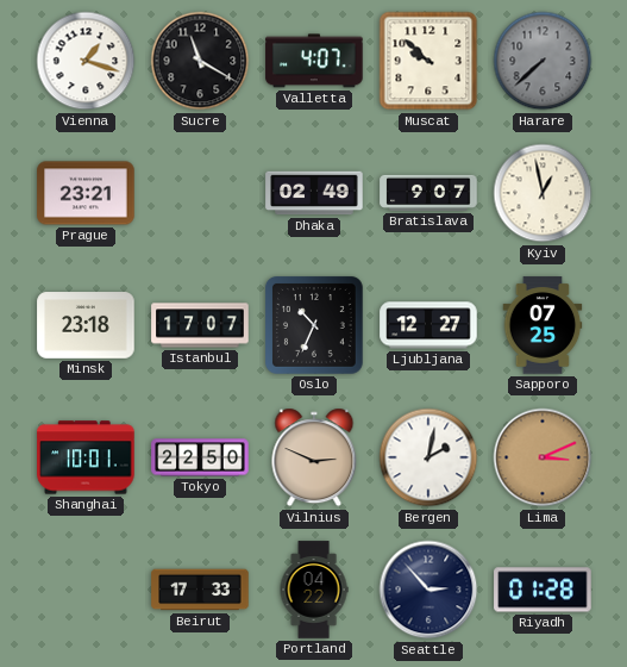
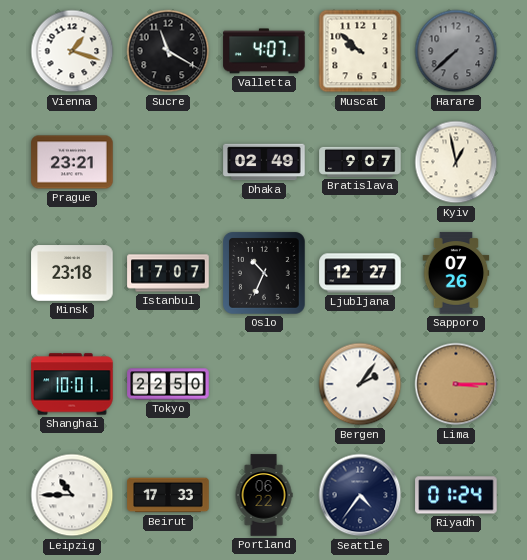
Sapporo: 07:25 -> 07:26 (456, 273)
Vilnius: 2:49 -> none (314, 457)
Bergen: 2:02 -> 2:06 (360, 384)
Lima: 3:11 -> 3:15 (456, 384)
Leipzig: none -> 10:45 (72, 495)
Portland: 04:22 -> 06:22 (264, 495)
Seattle: 2:53 -> 4:36 (360, 495)
Riyadh: 01:28 -> 01:24 (456, 495)
